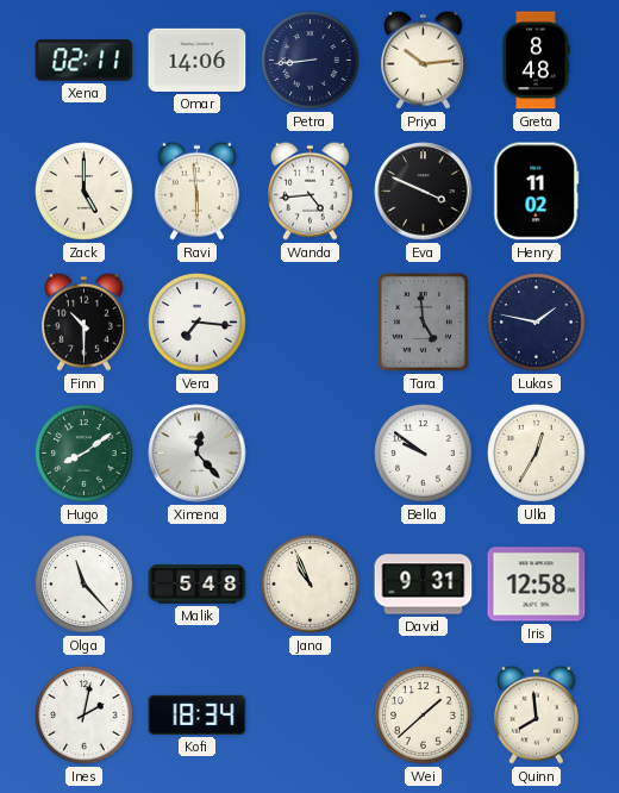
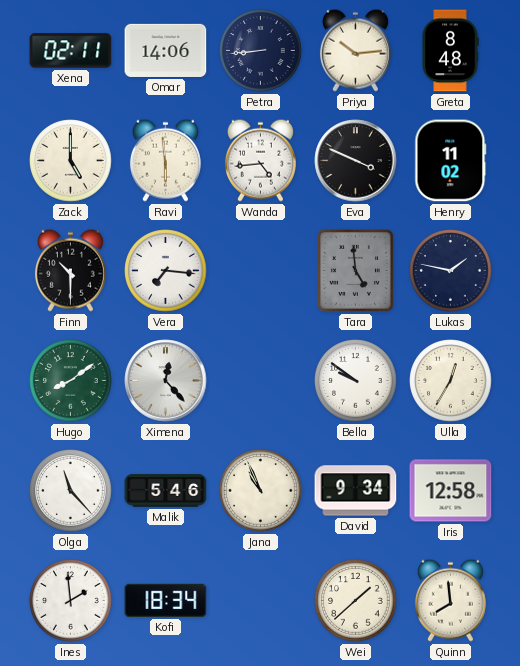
Malik: 5:48 -> 5:46 (166, 491)
David: 9:31 -> 9:34 (356, 491)
Ines: 2:02 -> 1:59 (71, 601)
